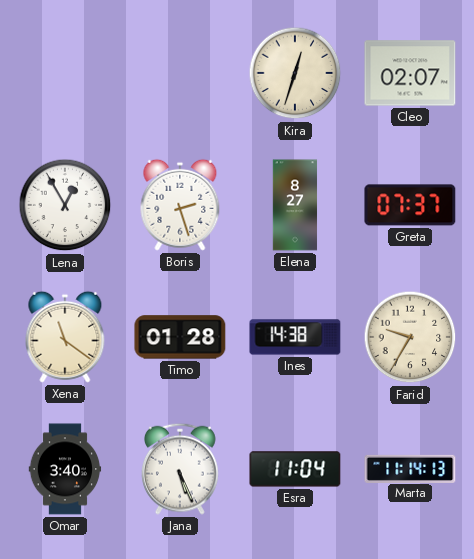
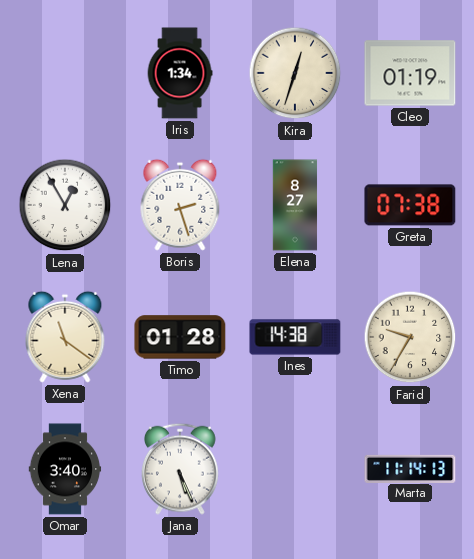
Iris: none -> 1:34 (180, 73)
Cleo: 02:07 -> 01:19 (410, 73)
Greta: 07:37 -> 07:38 (410, 205)
Esra: 11:04 -> none (295, 469)
